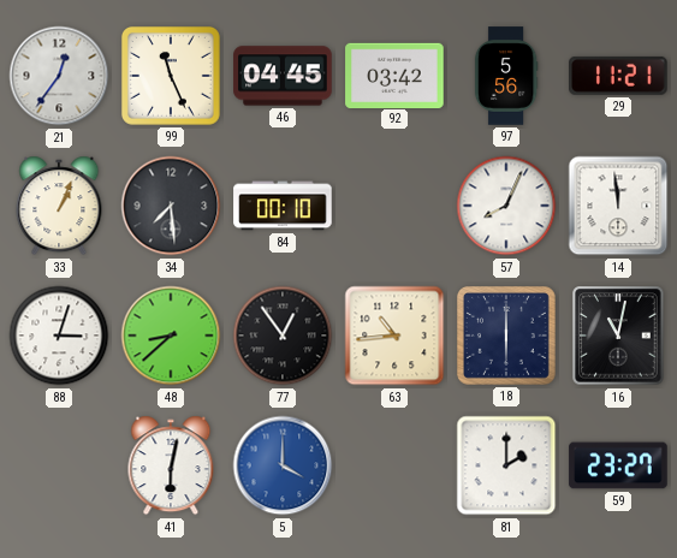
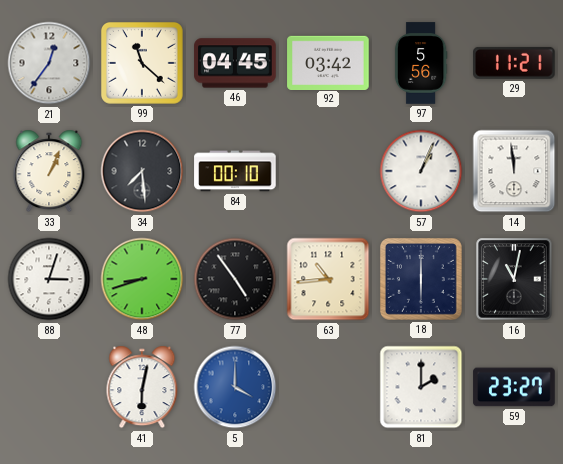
99: 11:26 -> 11:22 (142, 63)
57: 8:04 -> 1:04 (421, 171)
48: 8:38 -> 8:42 (142, 279)
77: 12:54 -> 4:54 (235, 279)
